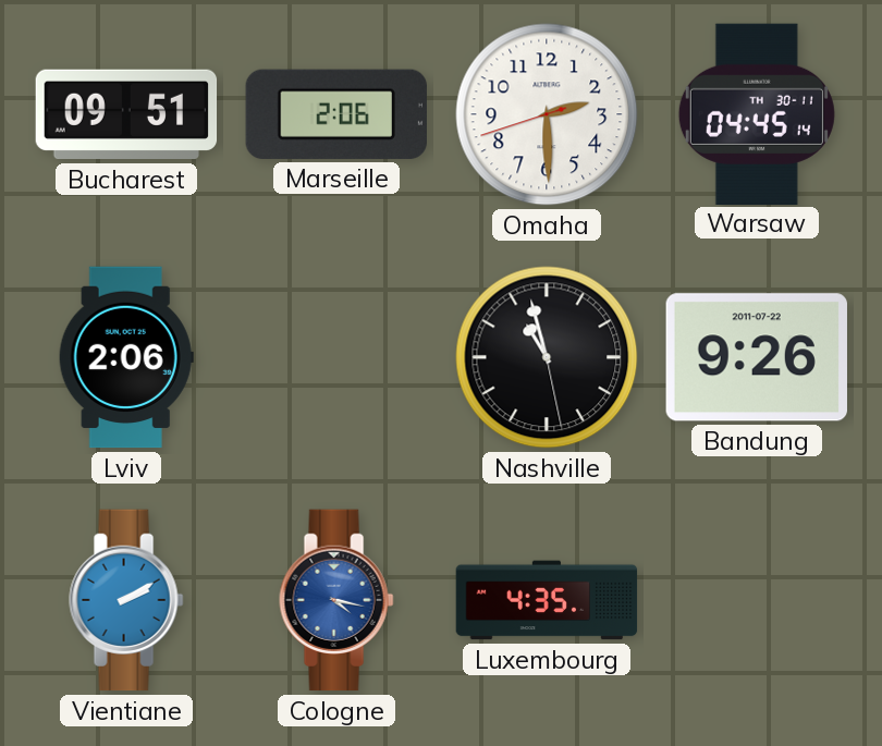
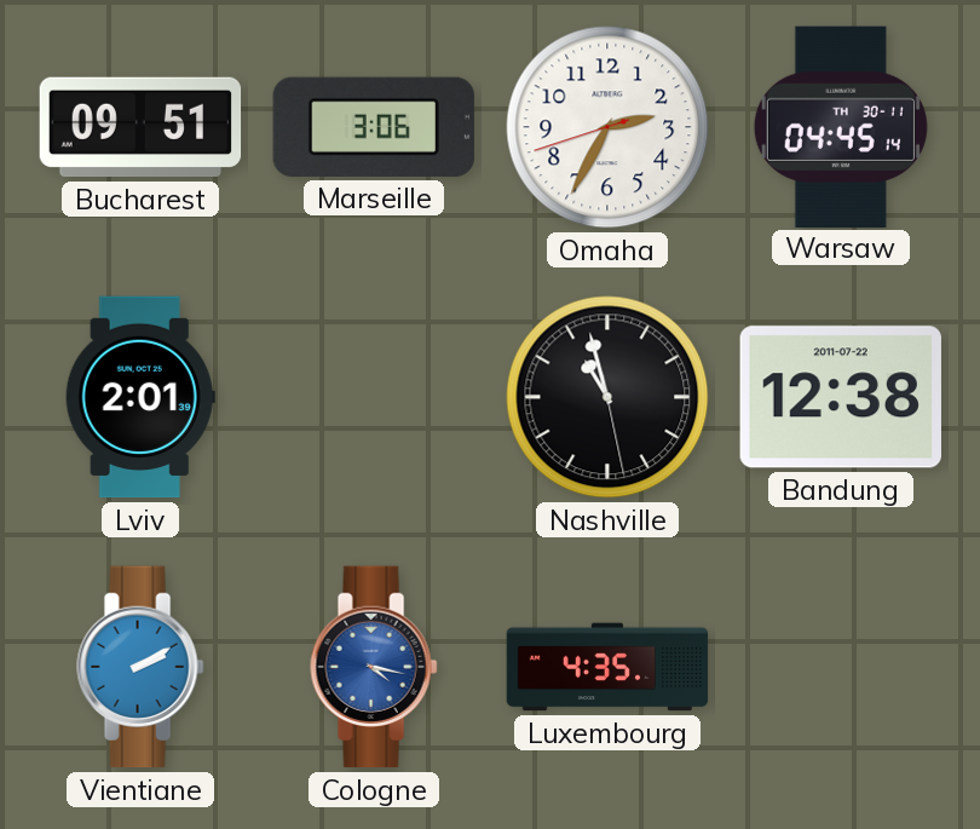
Marseille: 2:06 -> 3:06 (374, 127)
Omaha: 2:29 -> 2:34 (607, 127)
Lviv: 2:06 -> 2:01 (140, 397)
Bandung: 9:26 -> 12:38 (841, 397)
